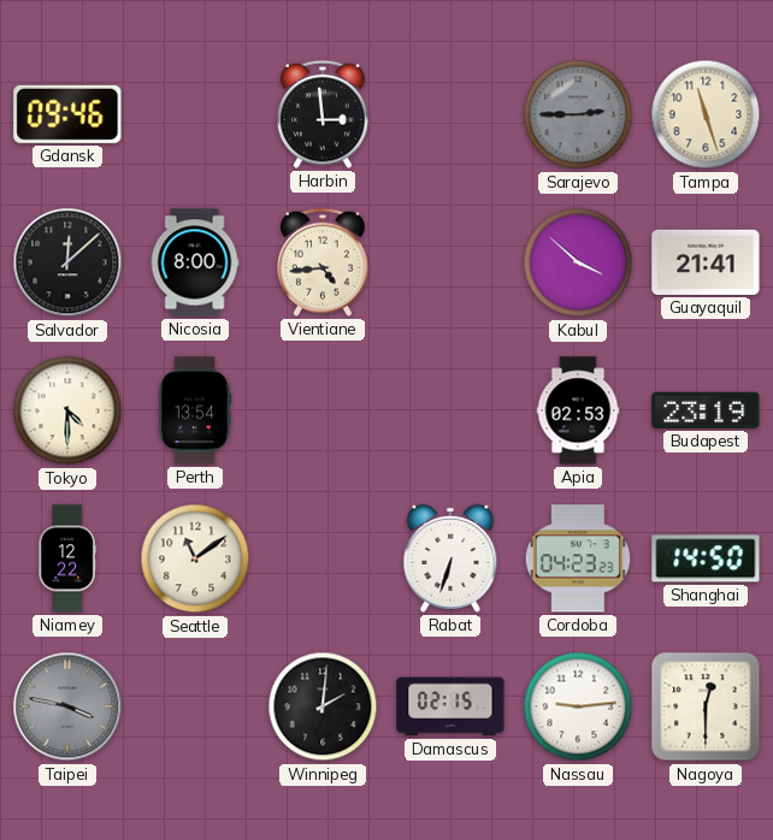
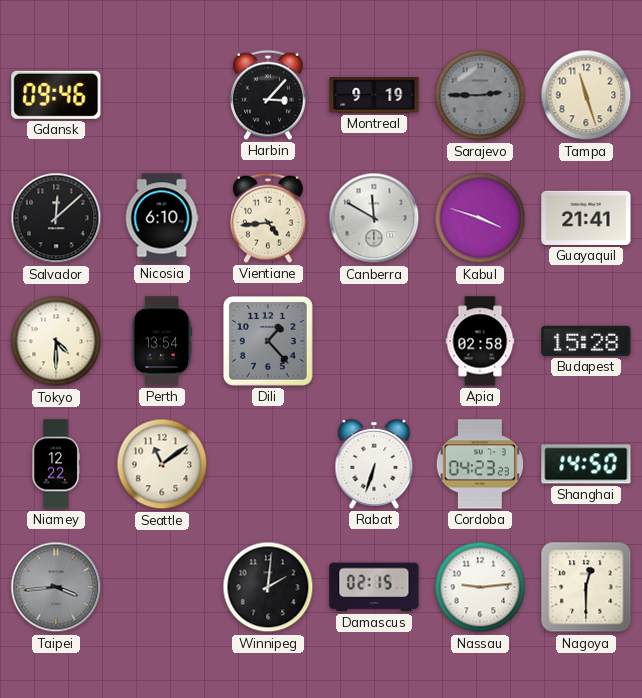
Harbin: 2:59 -> 3:07 (268, 95)
Montreal: none -> 9:19 (374, 95)
Nicosia: 8:00 -> 6:10 (162, 218)
Canberra: none -> 11:50 (374, 218)
Kabul: 3:52 -> 3:48 (480, 218)
Dili: none -> 1:23 (268, 341)
Apia: 02:53 -> 02:58 (480, 341)
Budapest: 23:19 -> 15:28 (586, 341)
Taipei: 3:47 -> 3:44 (56, 587)
